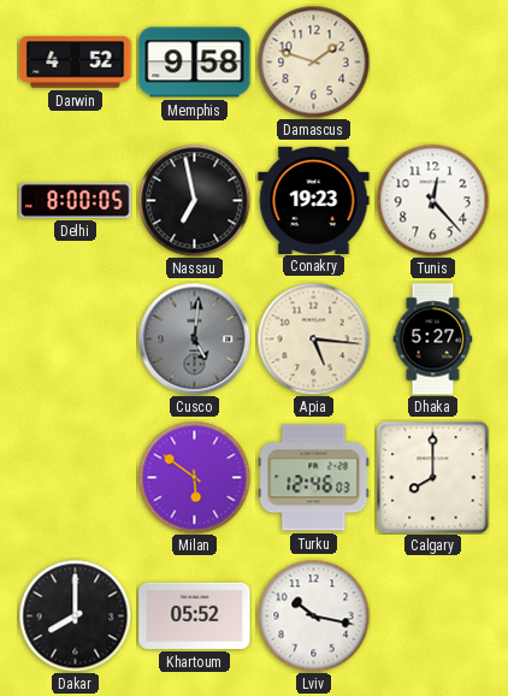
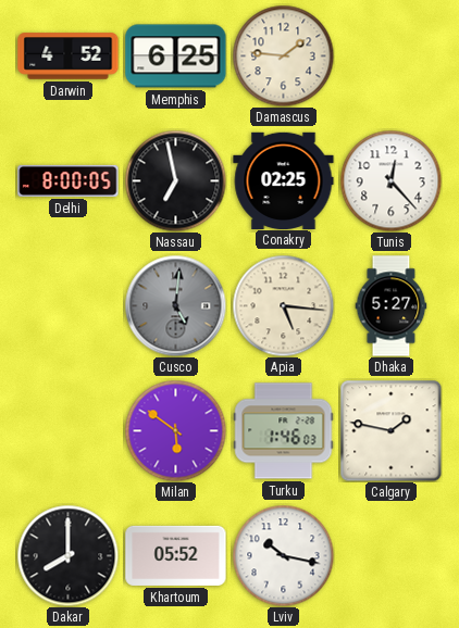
Memphis: 9:58 -> 6:25 (176, 56)
Damascus: 1:48 -> 1:46 (283, 55)
Conakry: 19:23 -> 02:25 (284, 180)
Turku: 12:46 -> 1:46 (284, 431)
Calgary: 8:00 -> 1:47 (390, 430)
